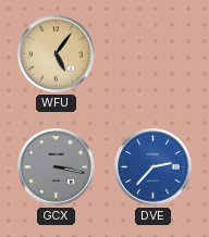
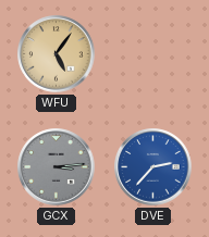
GCX: 3:17 -> 3:14 (57, 167)
